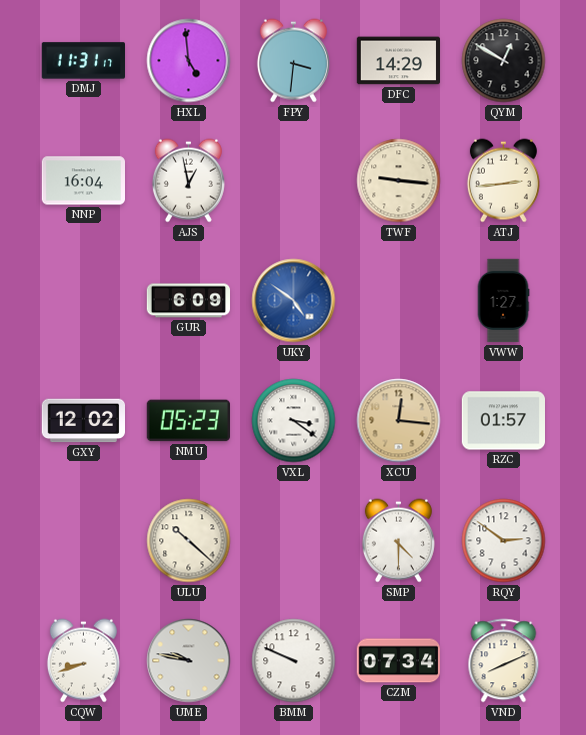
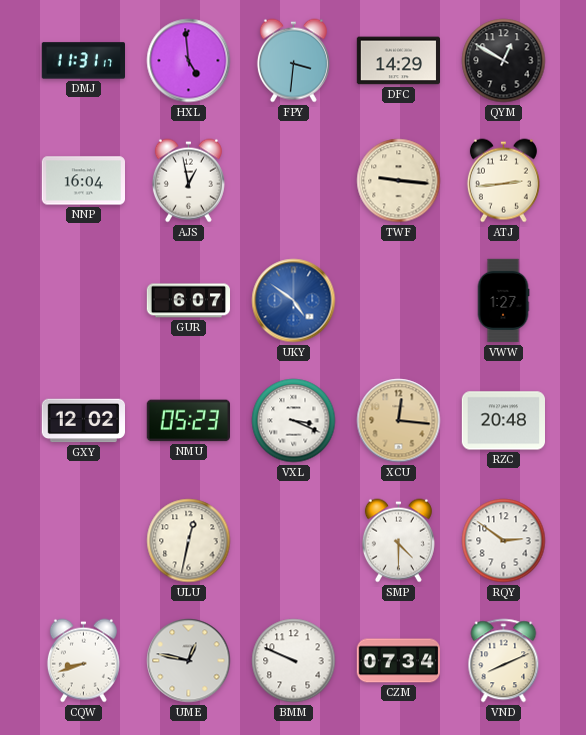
GUR: 6:09 -> 6:07 (188, 301)
VXL: 3:21 -> 3:19 (294, 421)
RZC: 01:57 -> 20:48 (503, 421)
ULU: 10:22 -> 12:32 (189, 541)
UME: 9:47 -> 12:47 (189, 661)
